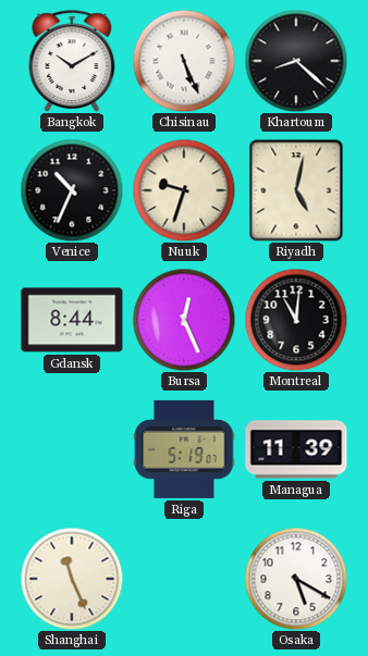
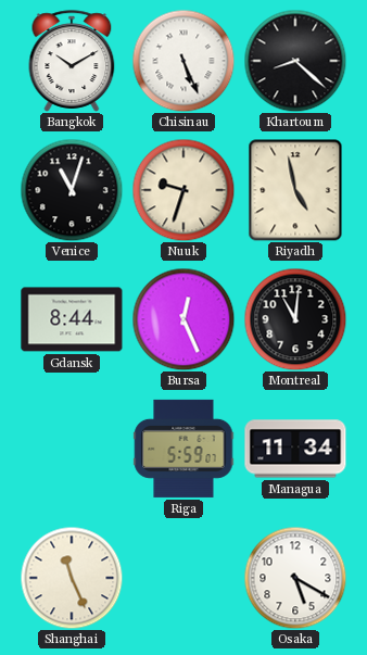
Venice: 10:34 -> 11:03 (72, 190)
Riyadh: 5:02 -> 4:58 (295, 190)
Riga: 5:19 -> 5:59 (184, 449)
Managua: 11:39 -> 11:34 (295, 449)
